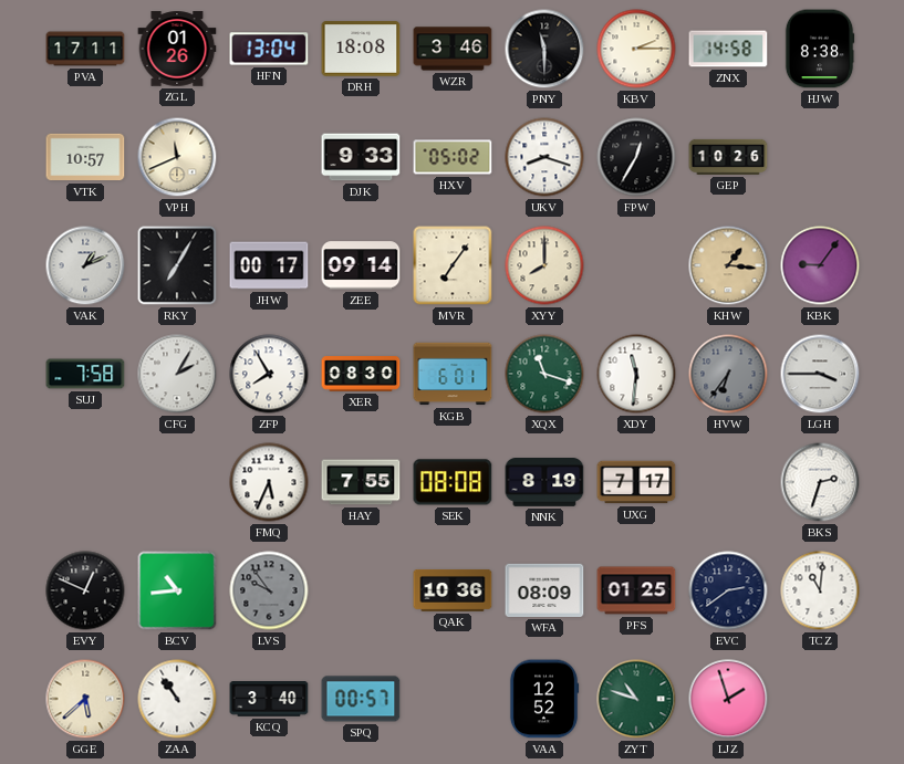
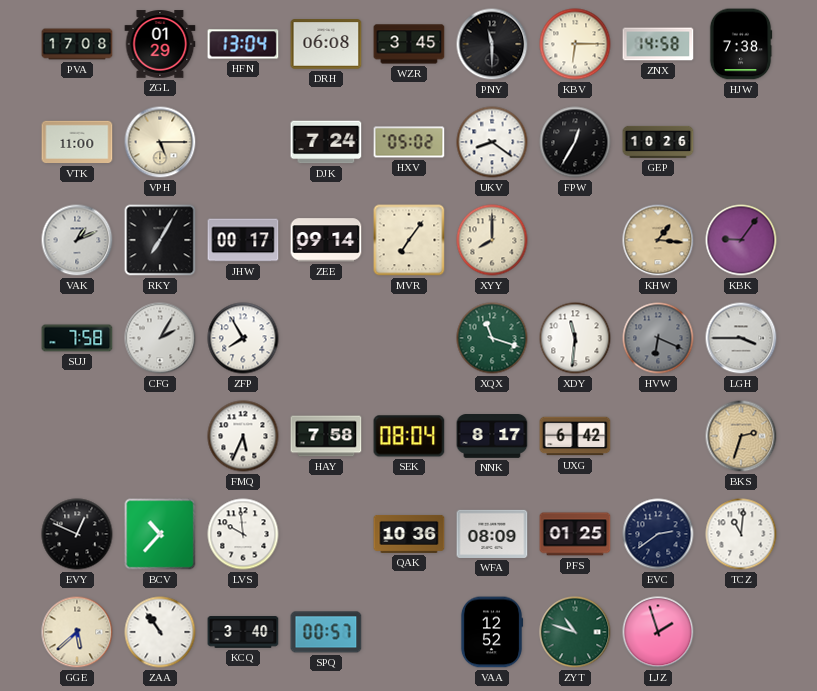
PVA: 17:11 -> 17:08 (77, 44)
ZGL: 01:26 -> 01:29 (160, 44)
DRH: 18:08 -> 06:08 (326, 44)
WZR: 3:46 -> 3:45 (409, 44)
KBV: 2:15 -> 6:15 (575, 44)
HJW: 8:38 -> 7:38 (741, 44)
VTK: 10:57 -> 11:00 (77, 142)
VPH: 11:41 -> 5:15 (160, 142)
DJK: 9:33 -> 7:24 (326, 142)
UKV: 8:18 -> 8:21 (492, 142)
XER: 08:30 -> none (361, 374)
KGB: 6:01 -> none (453, 374)
HVW: 6:36 -> 6:19 (658, 338)
HAY: 7:55 -> 7:58 (326, 436)
SEK: 08:08 -> 08:04 (409, 436)
NNK: 8:19 -> 8:17 (492, 437)
UXG: 7:17 -> 6:42 (575, 436)
BKS dial: white -> champagne (741, 436)
BCV: 10:44 -> 10:37 (160, 534)
LVS: 9:54 -> 9:59 (243, 534)
LVS dial: grey -> white (243, 534)
